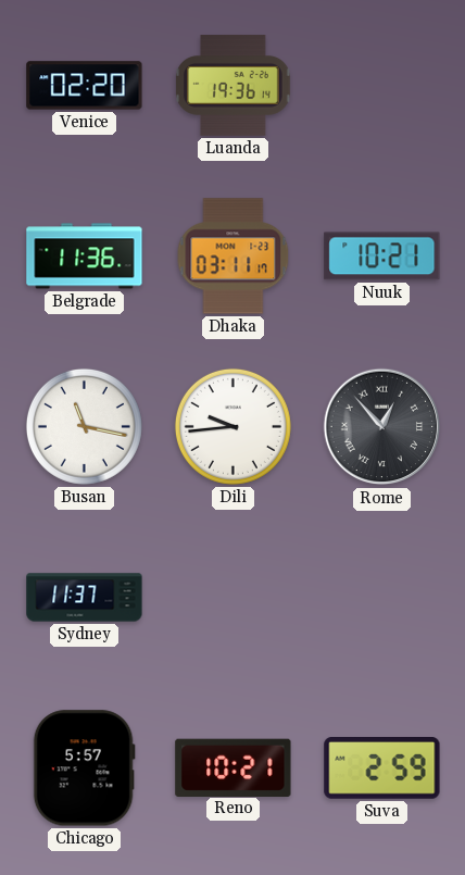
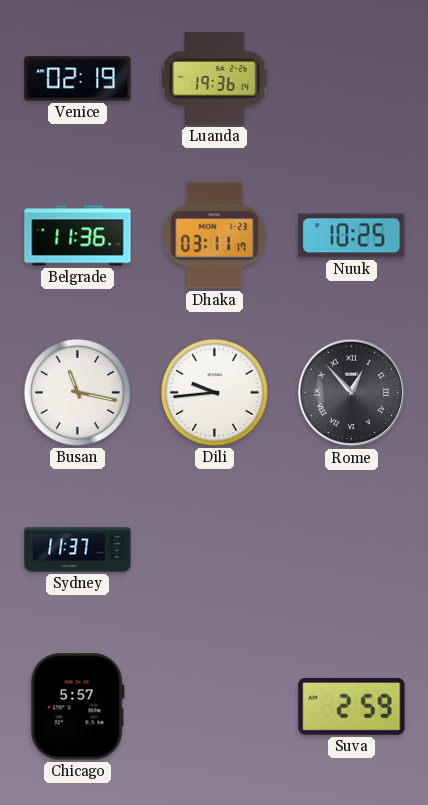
Venice: 02:20 -> 02:19 (78, 79)
Nuuk: 10:21 -> 10:25 (352, 236)
Reno: 10:21 -> none (234, 767)
